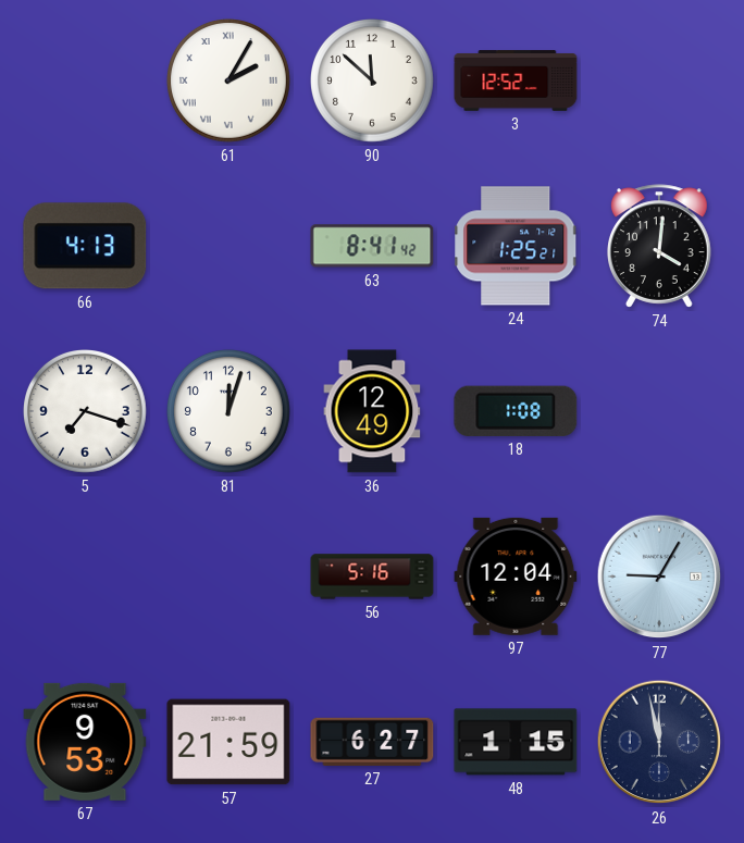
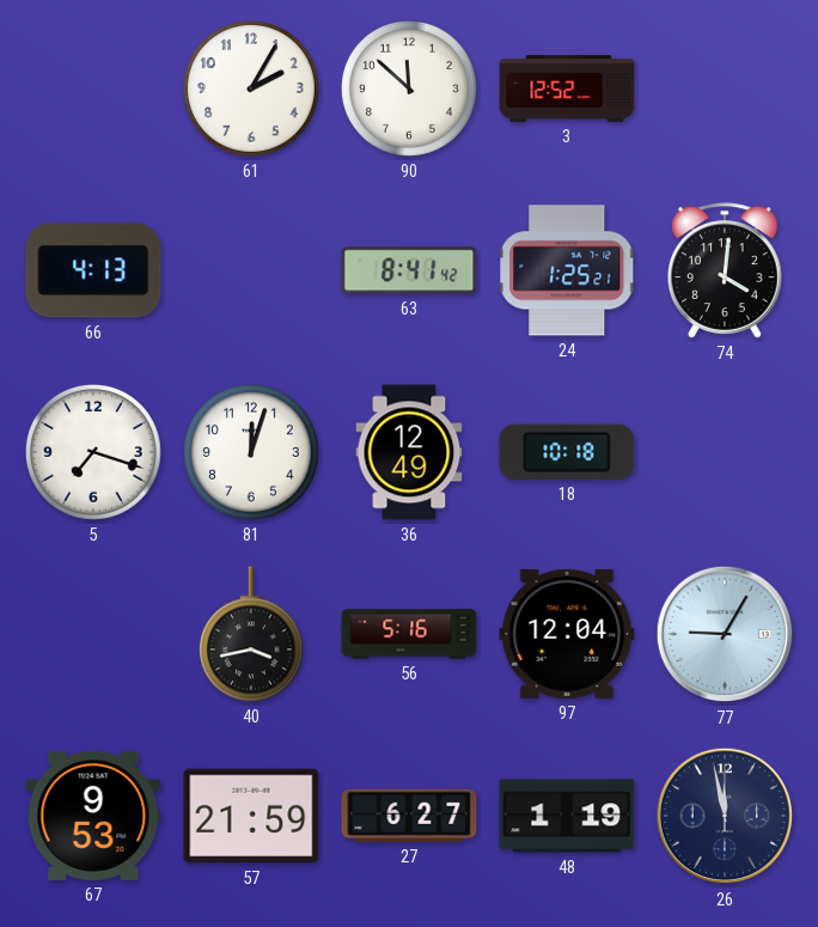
61 numerals: Roman -> Arabic (252, 90)
18: 1:08 -> 10:18 (567, 452)
40: none -> 3:43 (251, 634)
48: 1:15 -> 1:19 (567, 816)
